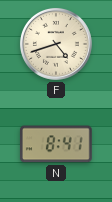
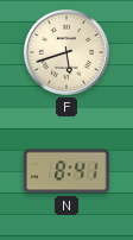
F: 4:42 -> 5:42 (66, 52)
